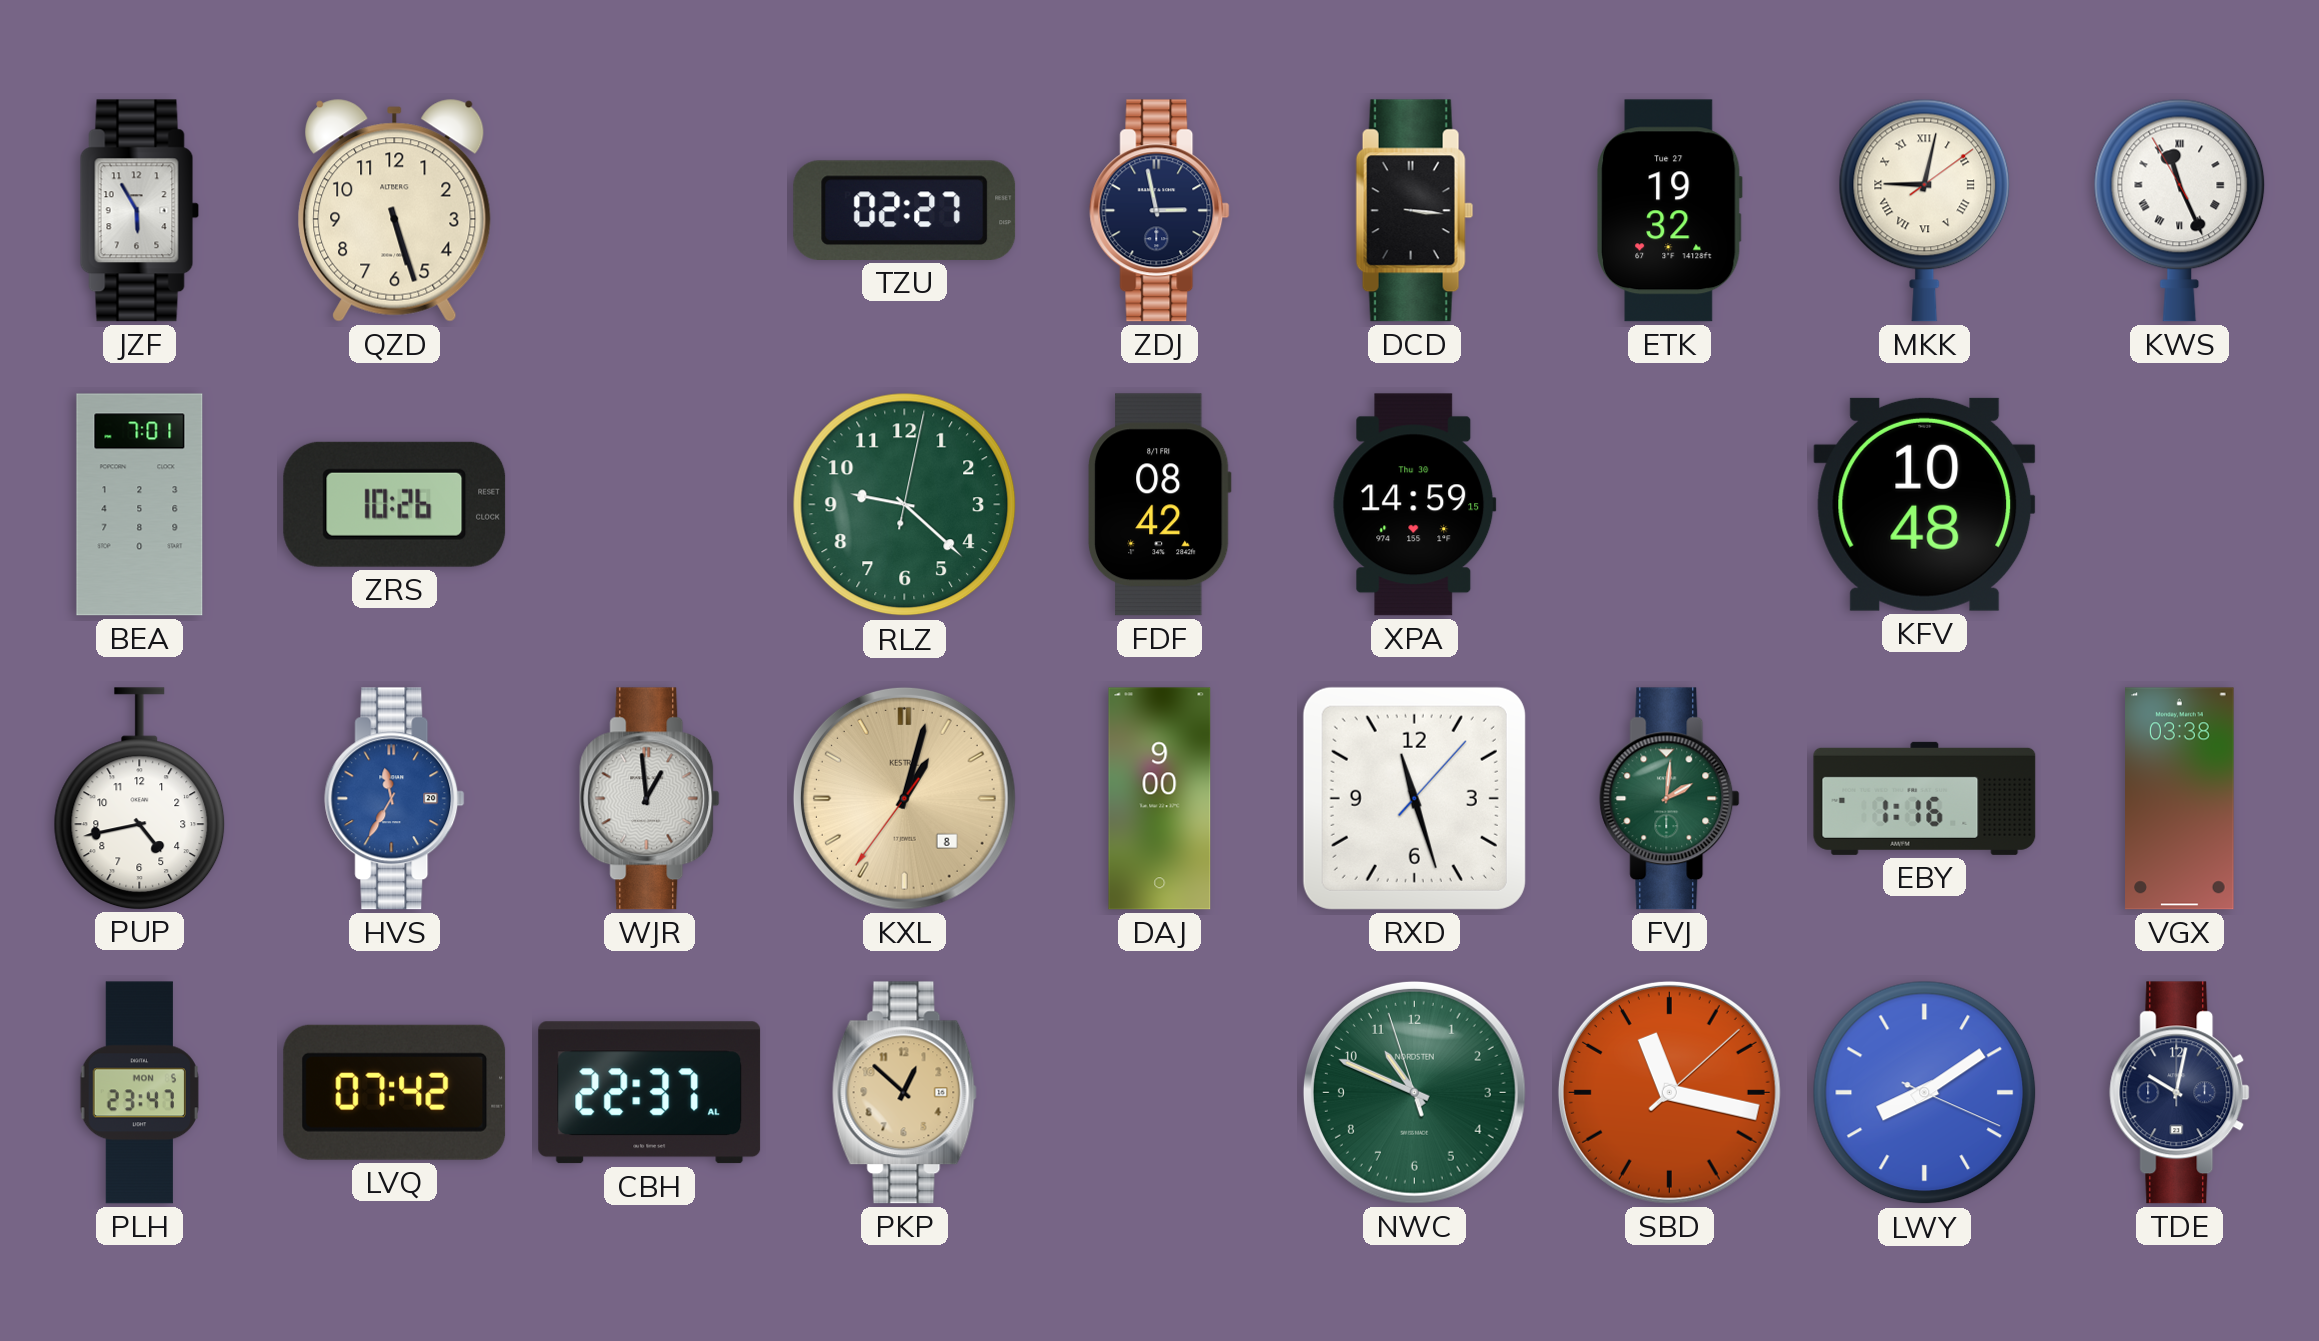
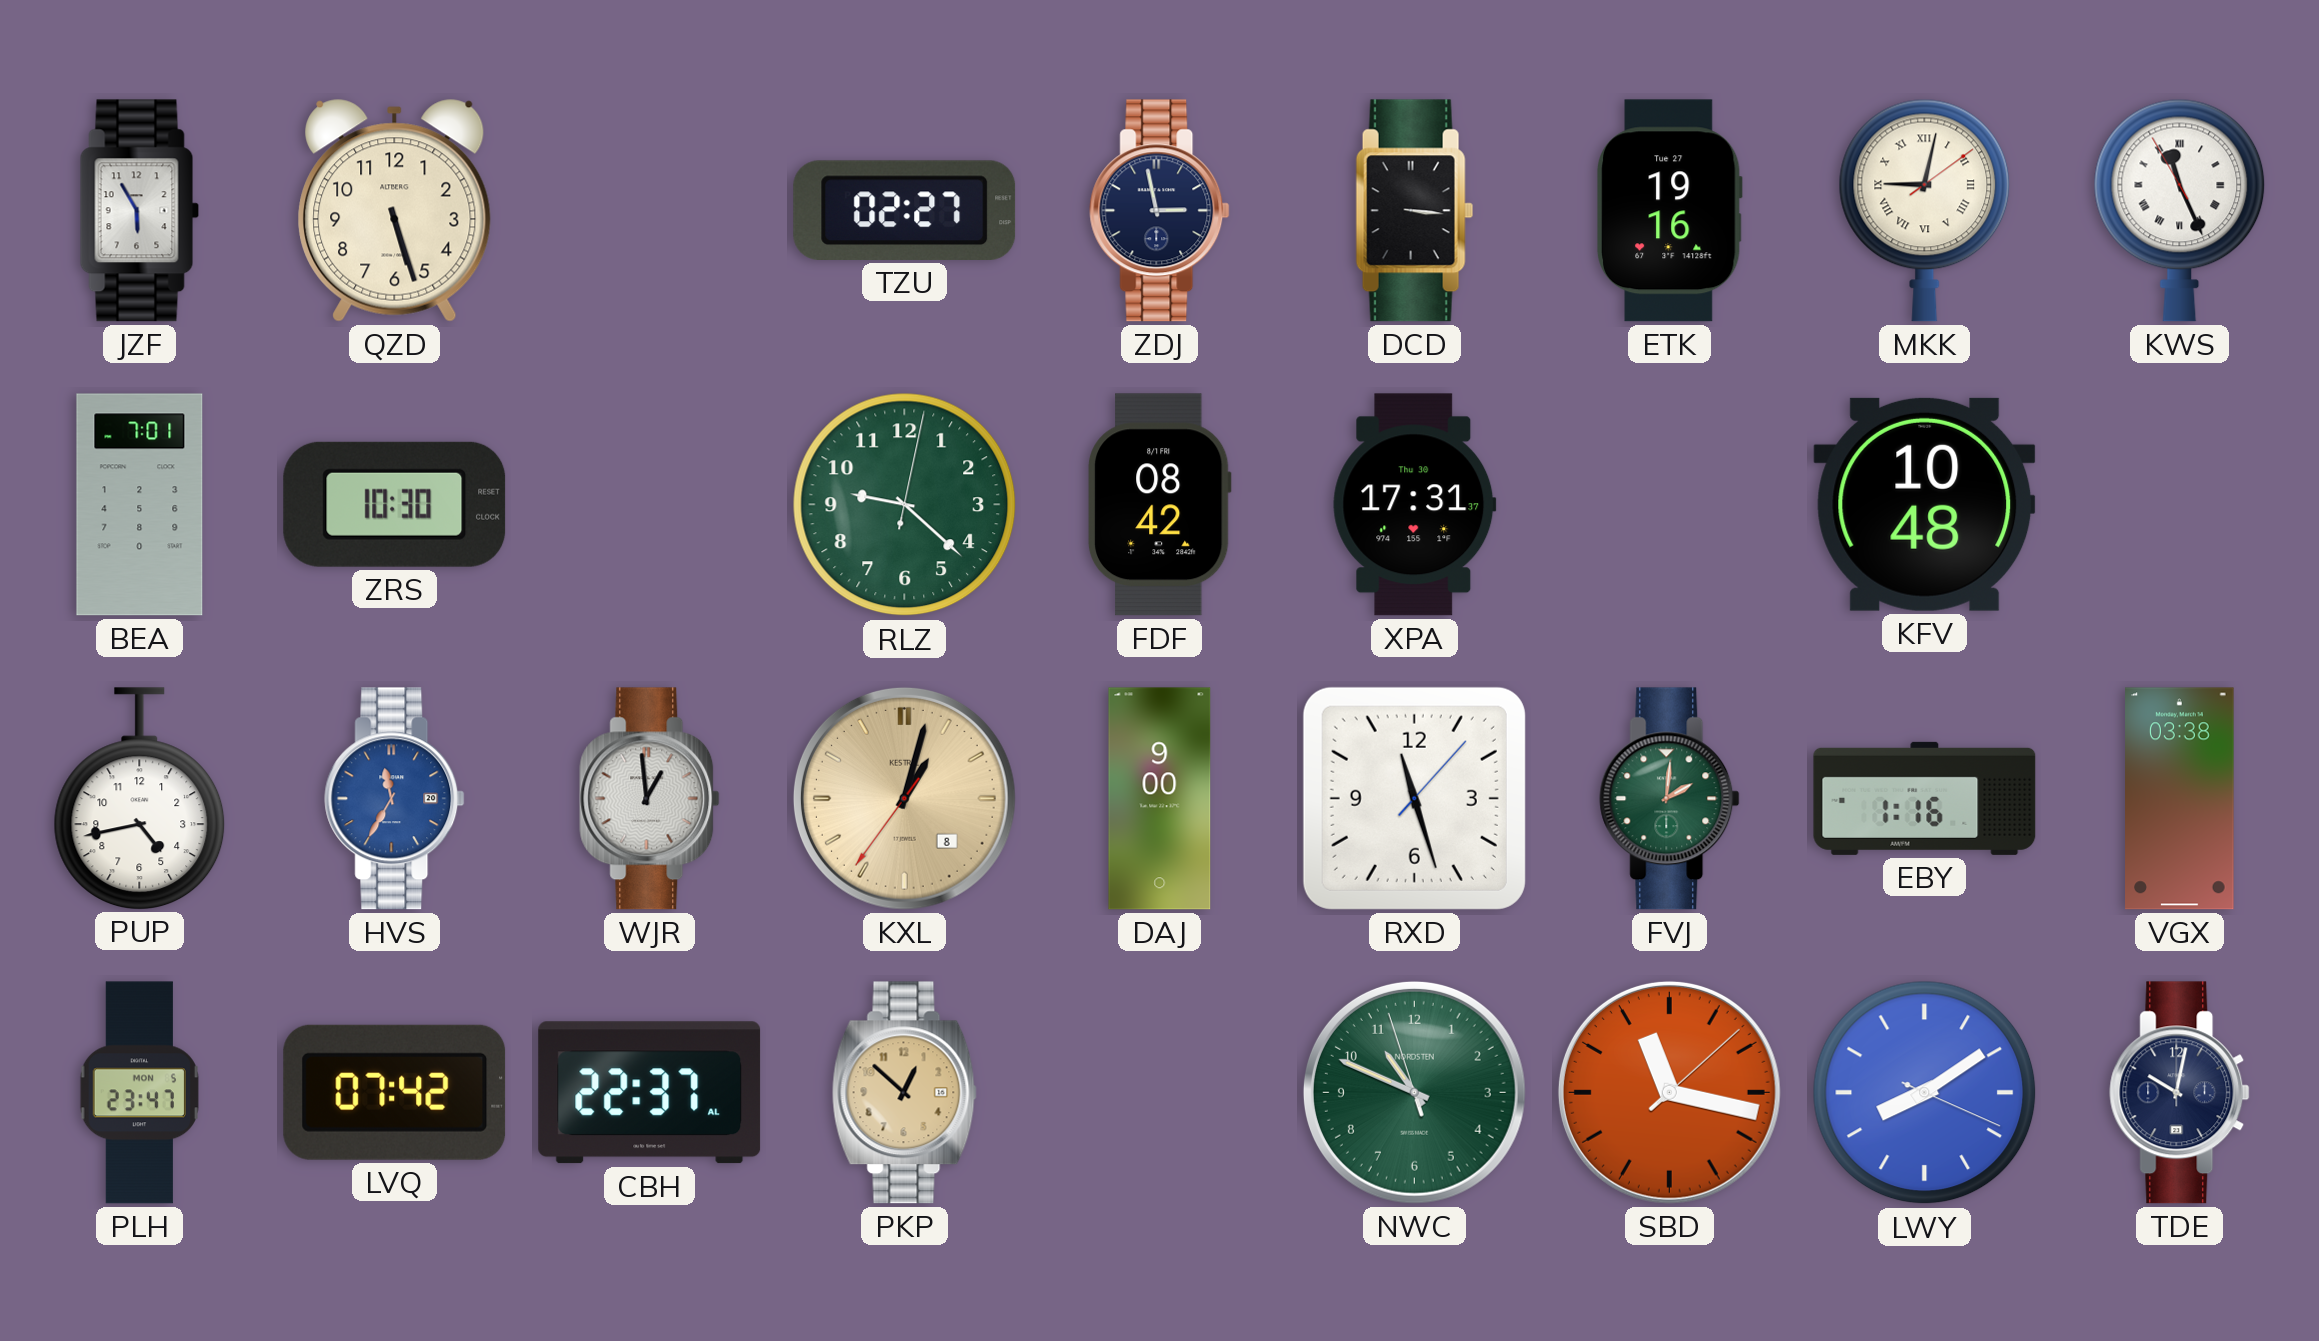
ETK: 19:32 -> 19:16 (1669, 211)
ZRS: 10:26 -> 10:30 (395, 504)
XPA: 14:59 -> 17:31 (1415, 505)
